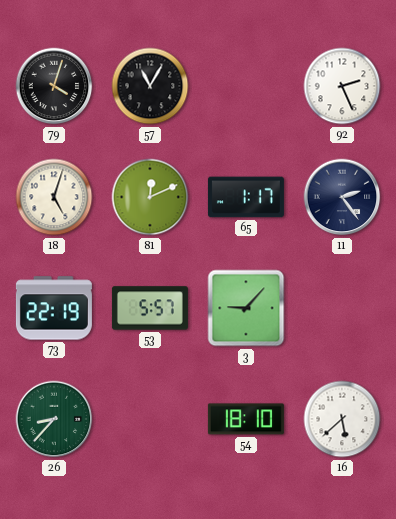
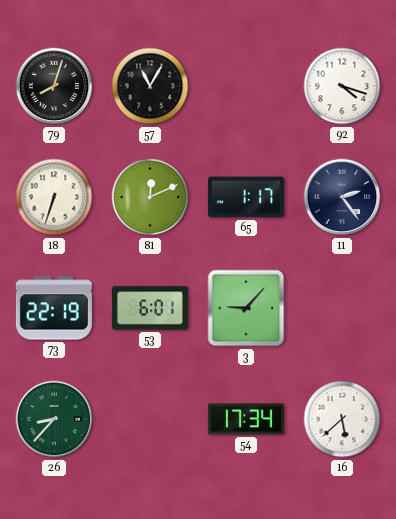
79: 4:03 -> 8:03 (54, 86)
92: 2:26 -> 4:18 (342, 86)
18: 5:03 -> 6:33 (54, 197)
53: 5:57 -> 6:01 (150, 308)
54: 18:10 -> 17:34 (246, 419)
